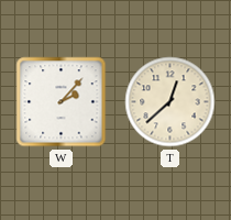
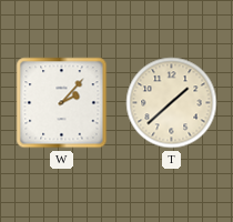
T: 12:38 -> 1:38 (172, 103)
